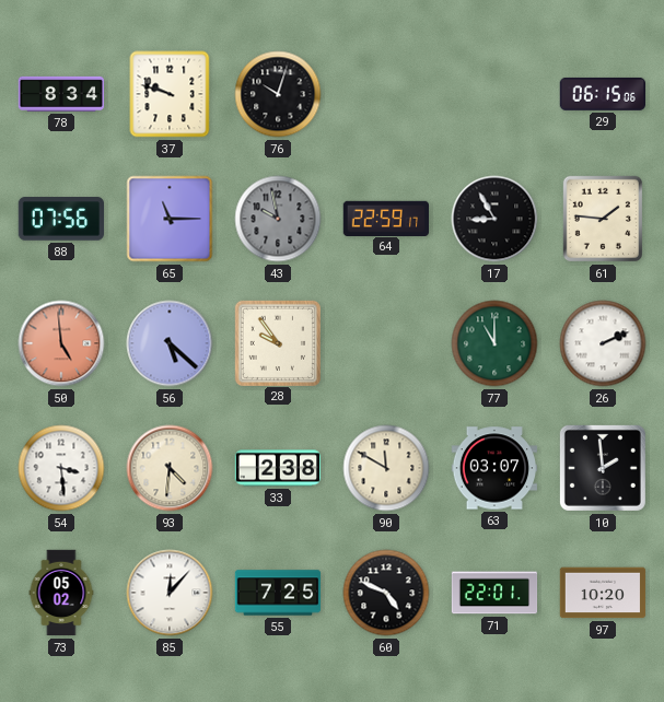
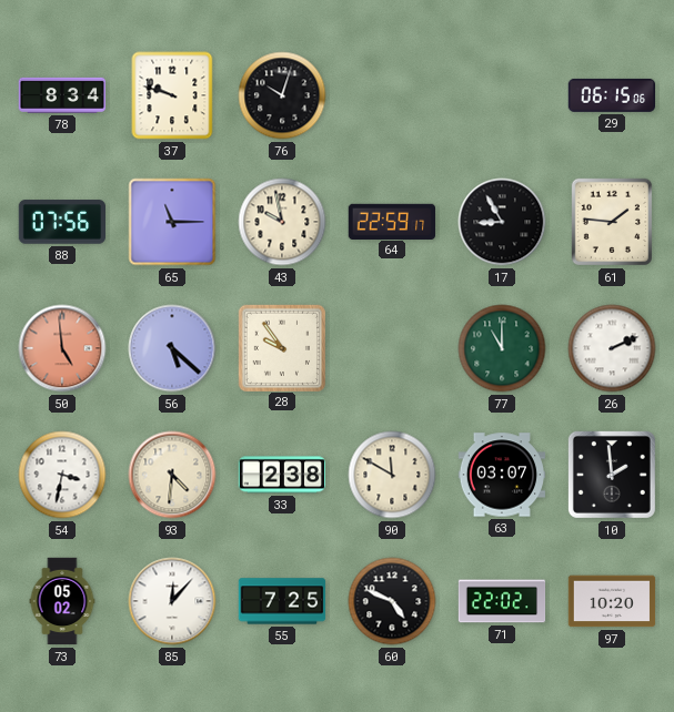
43 dial: grey -> cream (282, 222)
54: 3:29 -> 3:32 (62, 475)
71: 22:01 -> 22:02 (502, 601)
